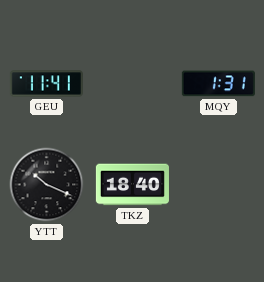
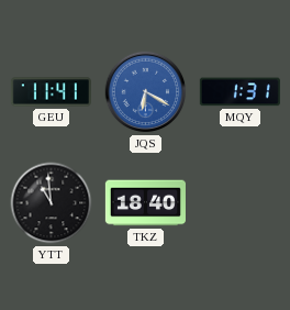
JQS: none -> 6:20 (146, 92)
YTT: 10:19 -> 10:59 (52, 203)
